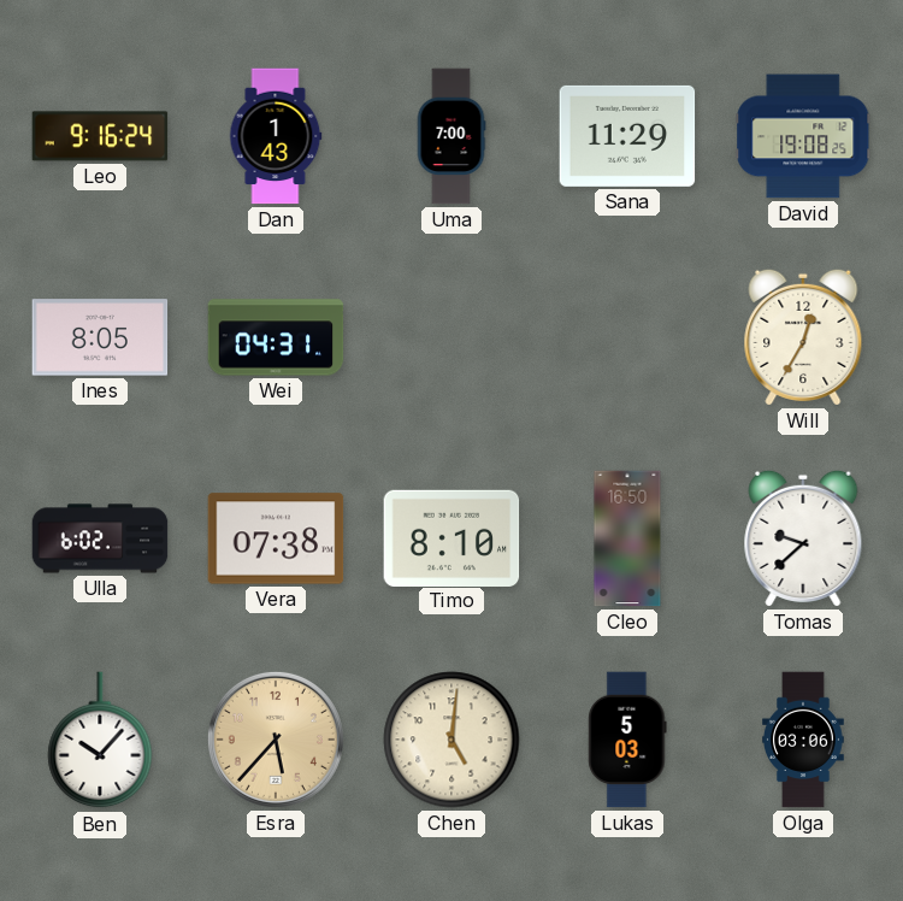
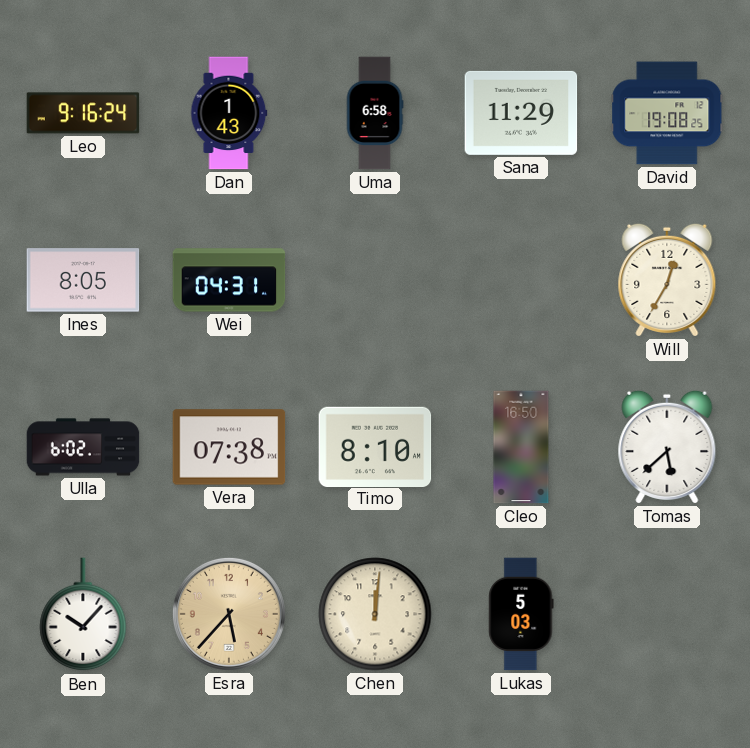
Uma: 7:00 -> 6:58 (375, 113)
Tomas: 9:38 -> 5:38 (667, 447)
Chen: 5:01 -> 12:01 (375, 614)
Olga: 03:06 -> none (803, 740)
